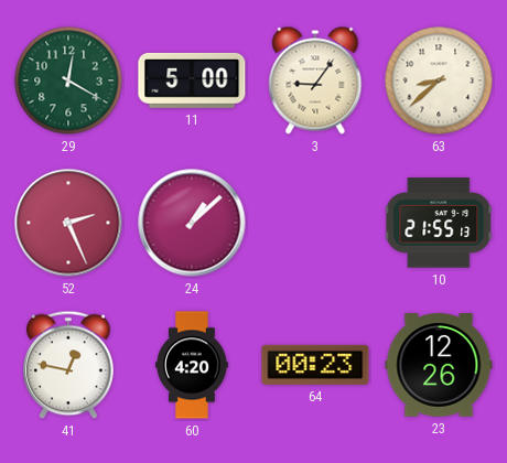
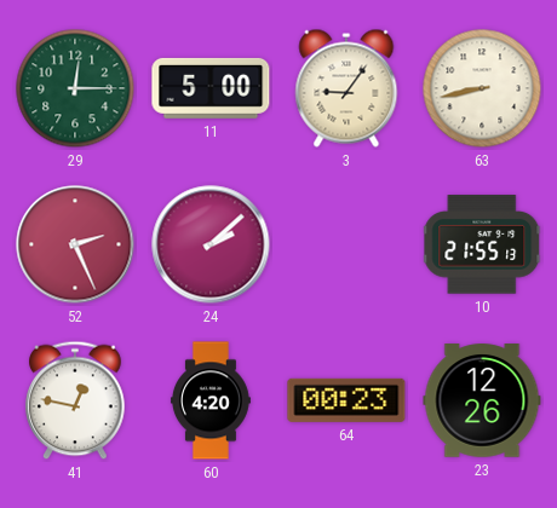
29: 12:20 -> 12:15 (75, 88)
63: 8:38 -> 8:43 (482, 88)
24: 1:08 -> 2:08 (211, 244)
